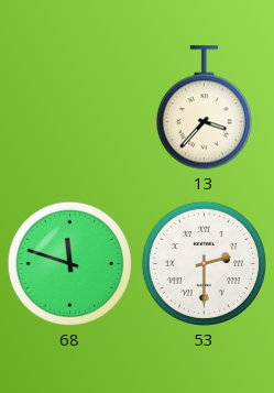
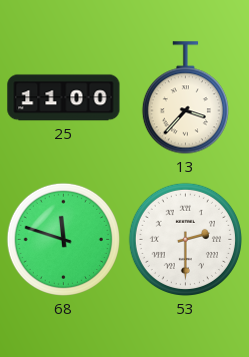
25: none -> 11:00 (64, 98)
